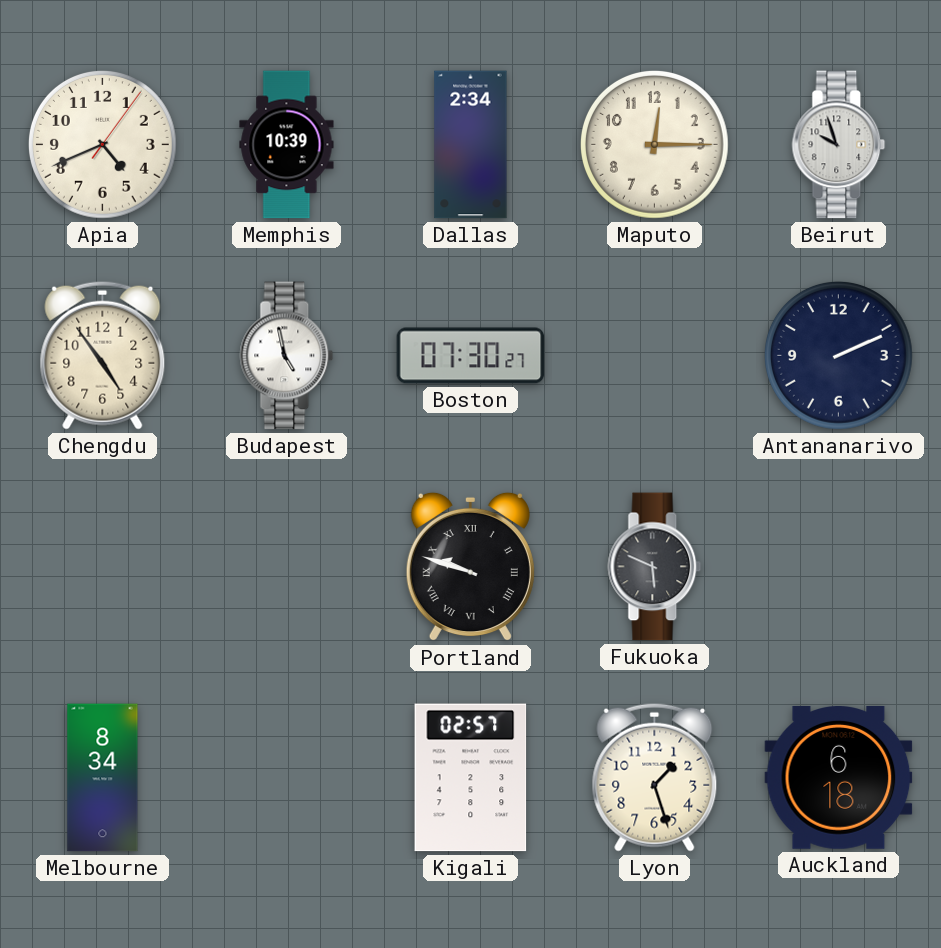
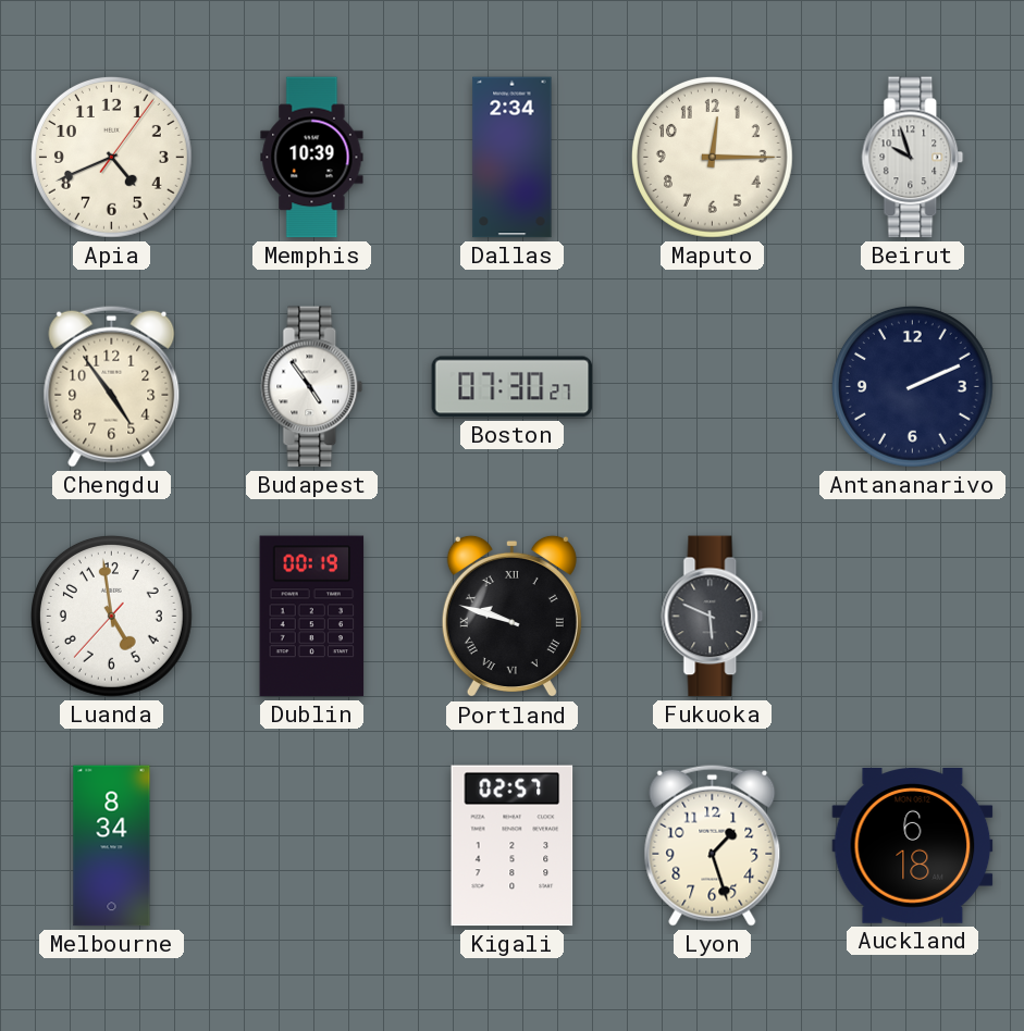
Budapest: 4:58 -> 4:54 (312, 387)
Luanda: none -> 4:58 (112, 617)
Dublin: none -> 00:19 (312, 617)
